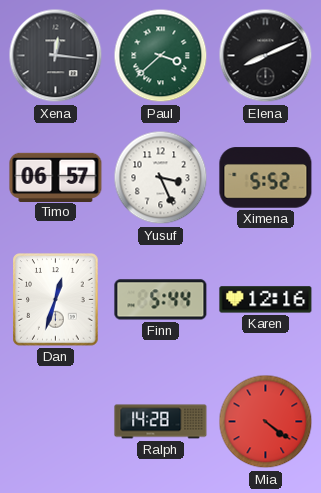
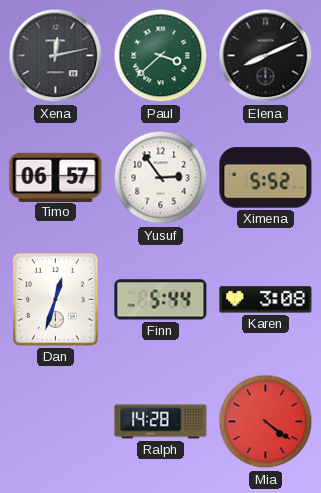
Xena: 12:16 -> 12:13 (56, 56)
Yusuf: 3:26 -> 2:54 (161, 178)
Karen: 12:16 -> 3:08 (266, 300)
